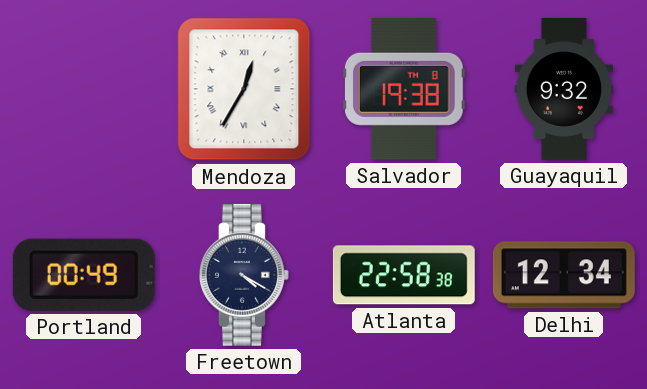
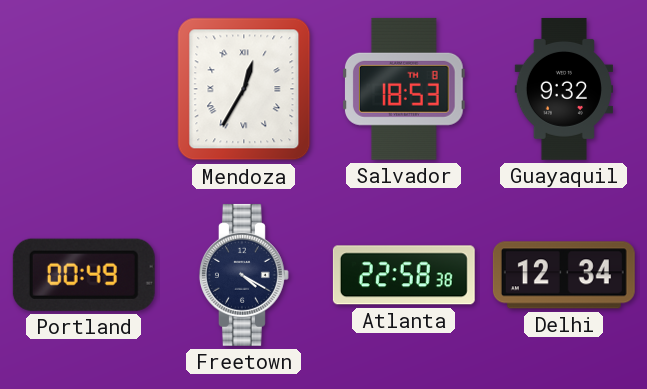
Salvador: 19:38 -> 18:53 (404, 89)
